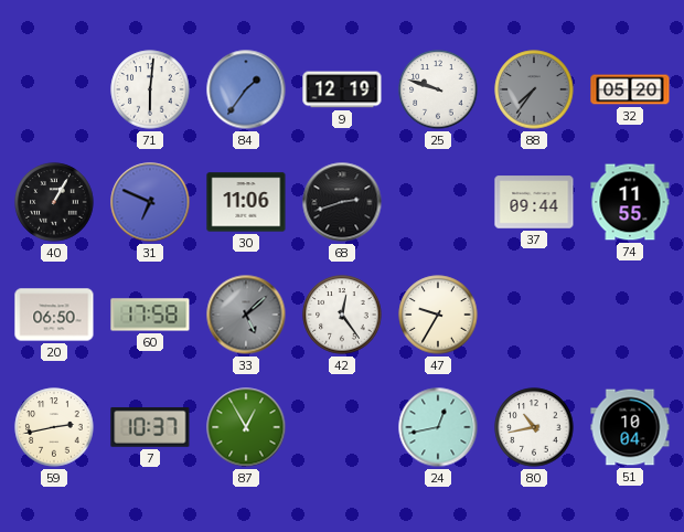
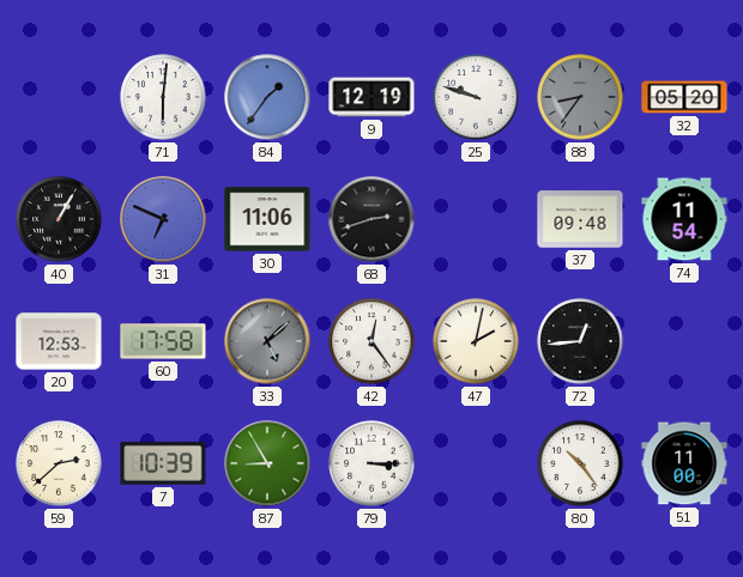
88: 7:36 -> 8:36 (580, 97)
37: 09:44 -> 09:48 (580, 219)
74: 11:55 -> 11:54 (684, 219)
20: 06:50 -> 12:53 (59, 341)
47: 9:35 -> 2:02 (476, 341)
72: none -> 12:44 (580, 341)
59: 2:43 -> 2:38 (59, 463)
7: 10:37 -> 10:39 (163, 463)
87: 12:55 -> 8:55 (267, 463)
79: none -> 3:15 (371, 463)
24: 12:43 -> none (438, 427)
80: 10:43 -> 10:24 (580, 463)
51: 10:04 -> 11:00 (684, 463)
